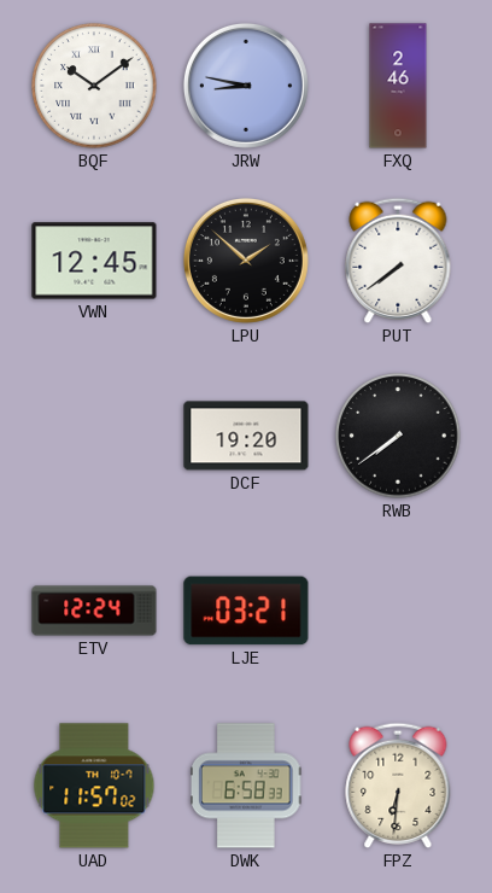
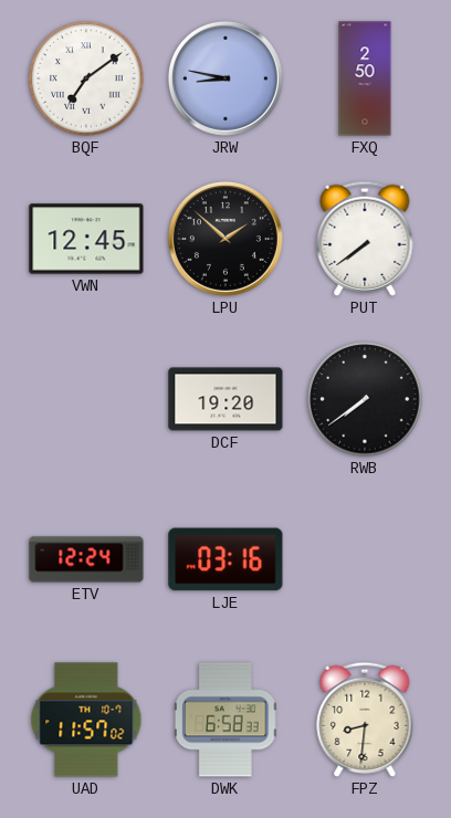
BQF: 10:09 -> 7:09 (86, 78)
FXQ: 2:46 -> 2:50 (365, 78)
LJE: 03:21 -> 03:16 (225, 559)
FPZ: 6:31 -> 8:31 (365, 720)
